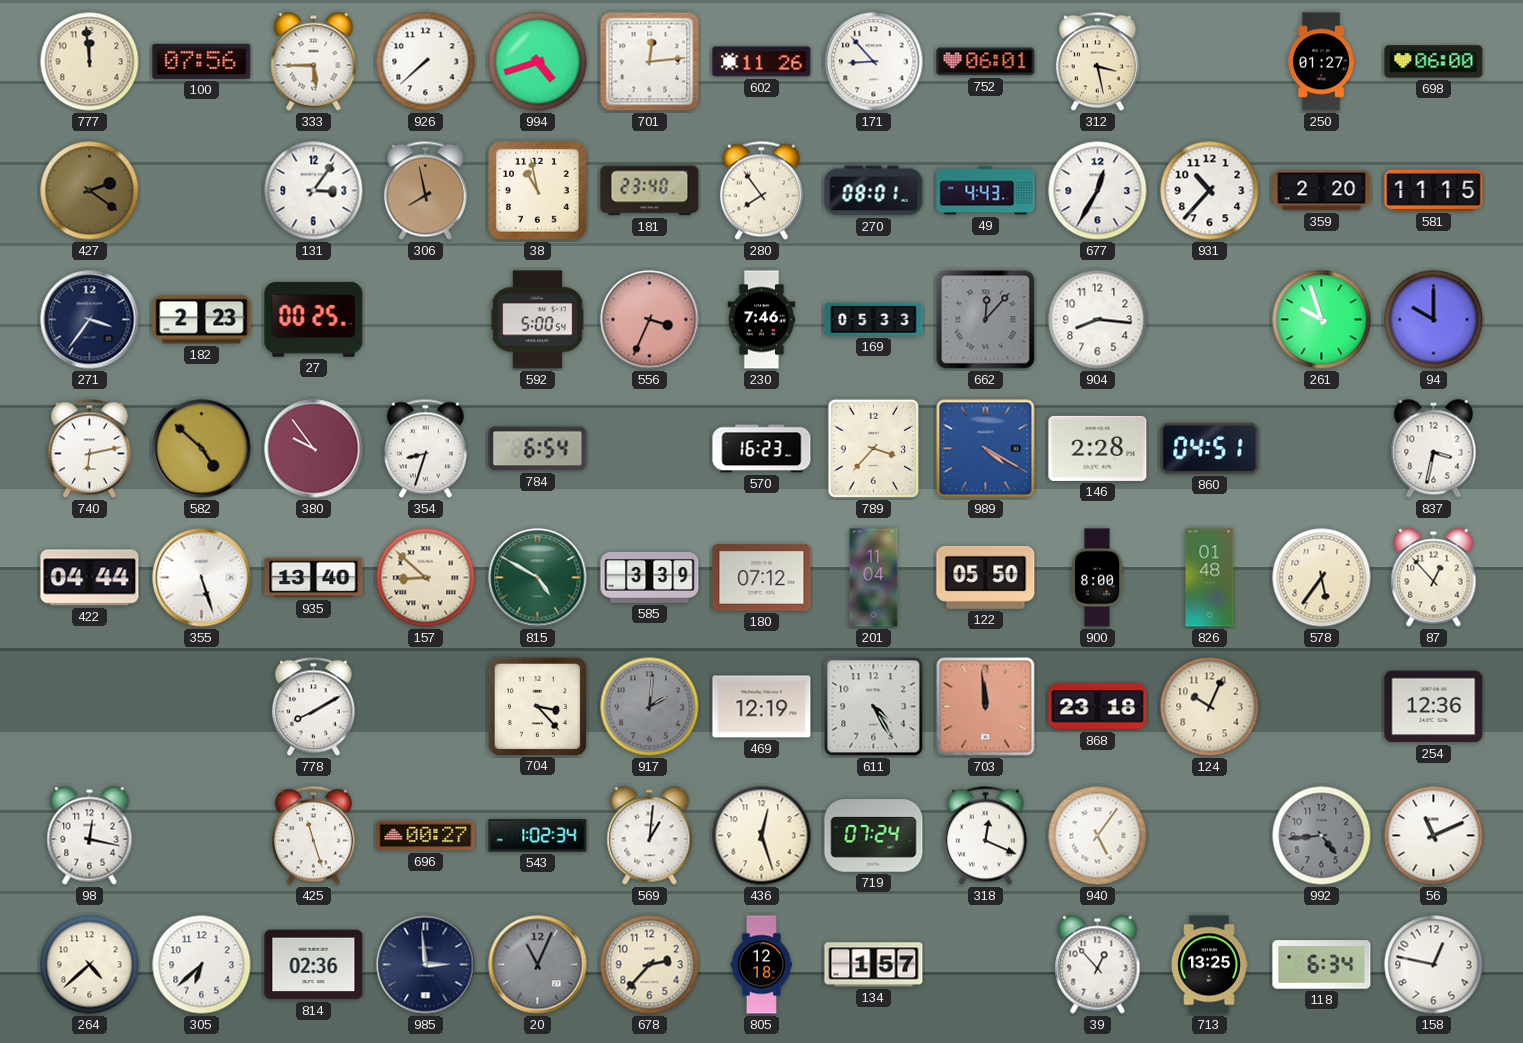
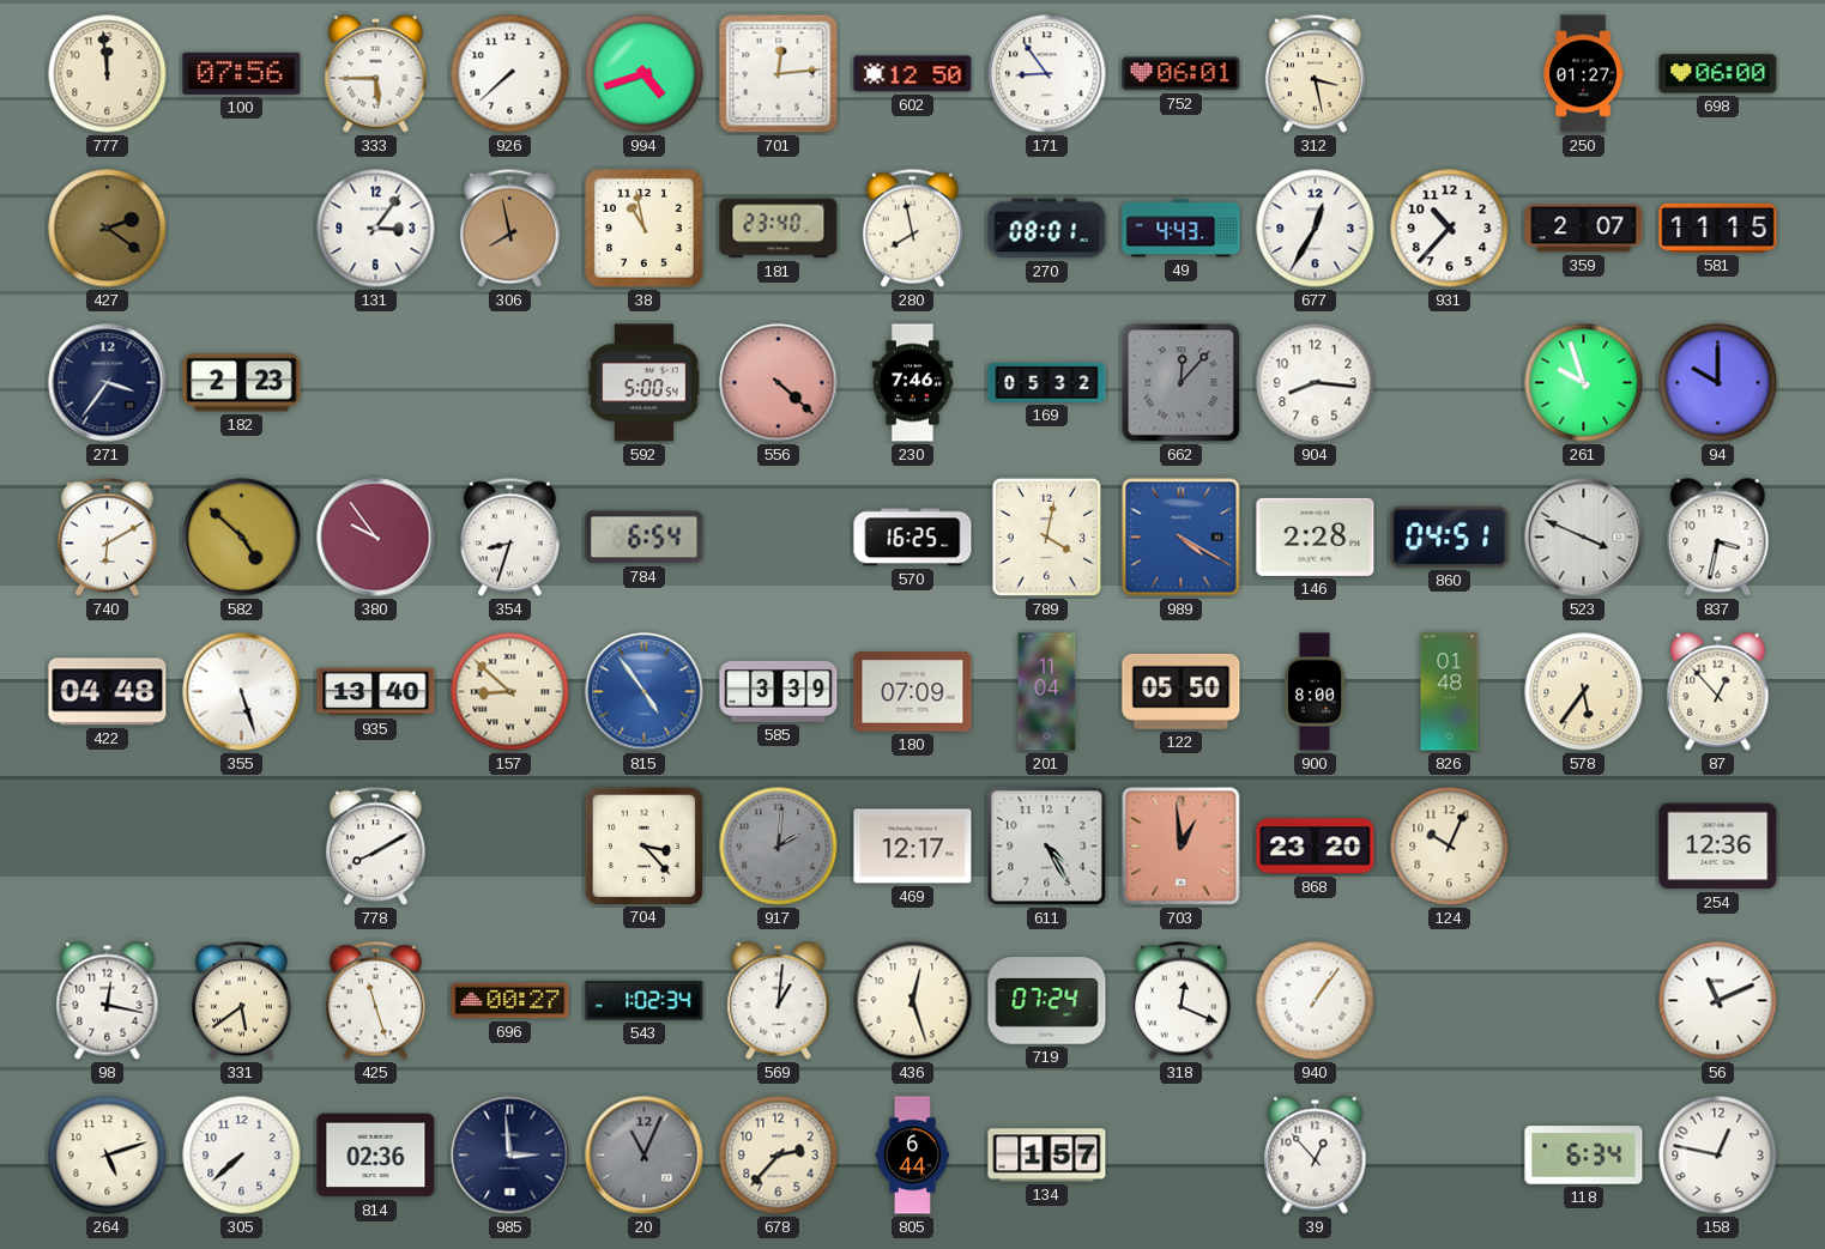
602: 11:26 -> 12:50 (913, 74)
171: 8:53 -> 8:54 (1047, 74)
280: 7:54 -> 7:58 (912, 229)
359: 2:20 -> 2:07 (1584, 229)
27: 00:25 -> none (314, 319)
556: 3:34 -> 4:22 (779, 383)
169: 05:33 -> 05:32 (1047, 382)
740: 6:13 -> 6:10 (107, 538)
570: 16:23 -> 16:25 (913, 538)
789: 3:37 -> 4:02 (1046, 536)
523: none -> 3:49 (1584, 538)
422: 04:44 -> 04:48 (108, 692)
815: 4:50 -> 4:54 (645, 692)
815 dial: green -> blue (645, 692)
180: 07:12 -> 07:09 (913, 692)
469: 12:19 -> 12:17 (913, 847)
703: 11:59 -> 12:59 (1182, 847)
868: 23:18 -> 23:20 (1316, 847)
331: none -> 5:39 (241, 1001)
940: 5:06 -> 1:06 (1316, 1001)
992: 4:44 -> none (1322, 836)
264: 4:38 -> 5:12 (108, 1156)
305: 6:38 -> 7:38 (242, 1156)
805: 12:18 -> 6:44 (912, 1156)
713: 13:25 -> none (1209, 965)
